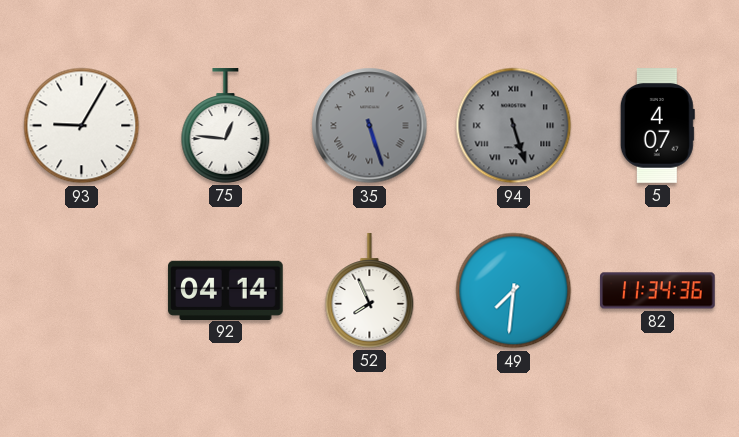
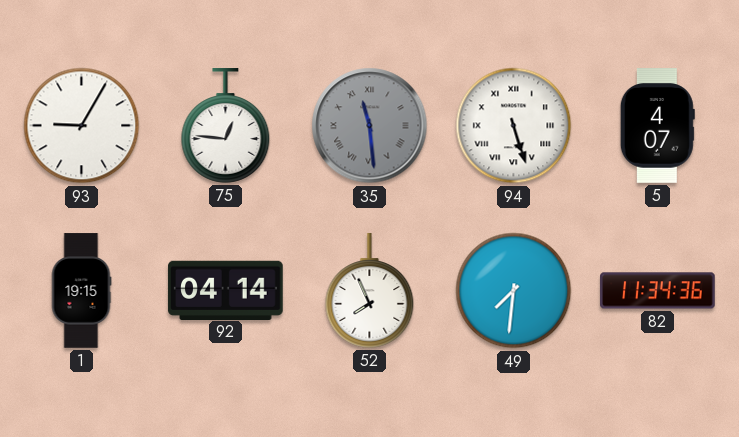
35: 5:27 -> 11:29 (370, 126)
94 dial: grey -> white (514, 126)
1: none -> 19:15 (81, 291)
